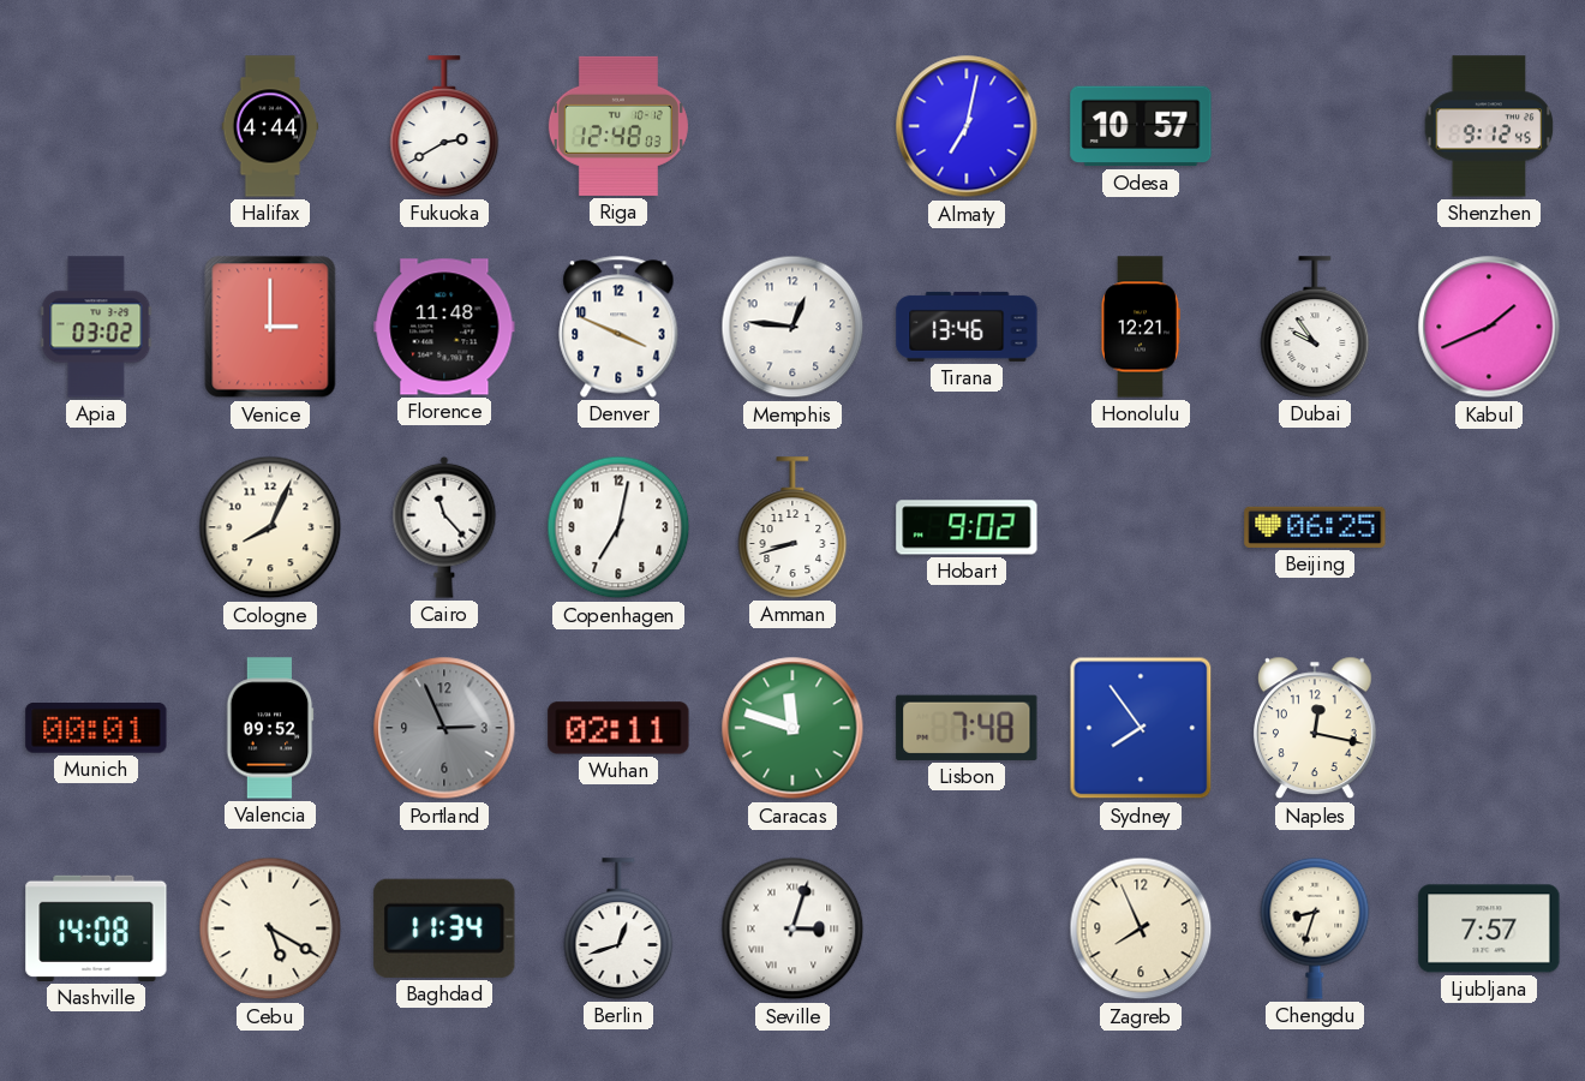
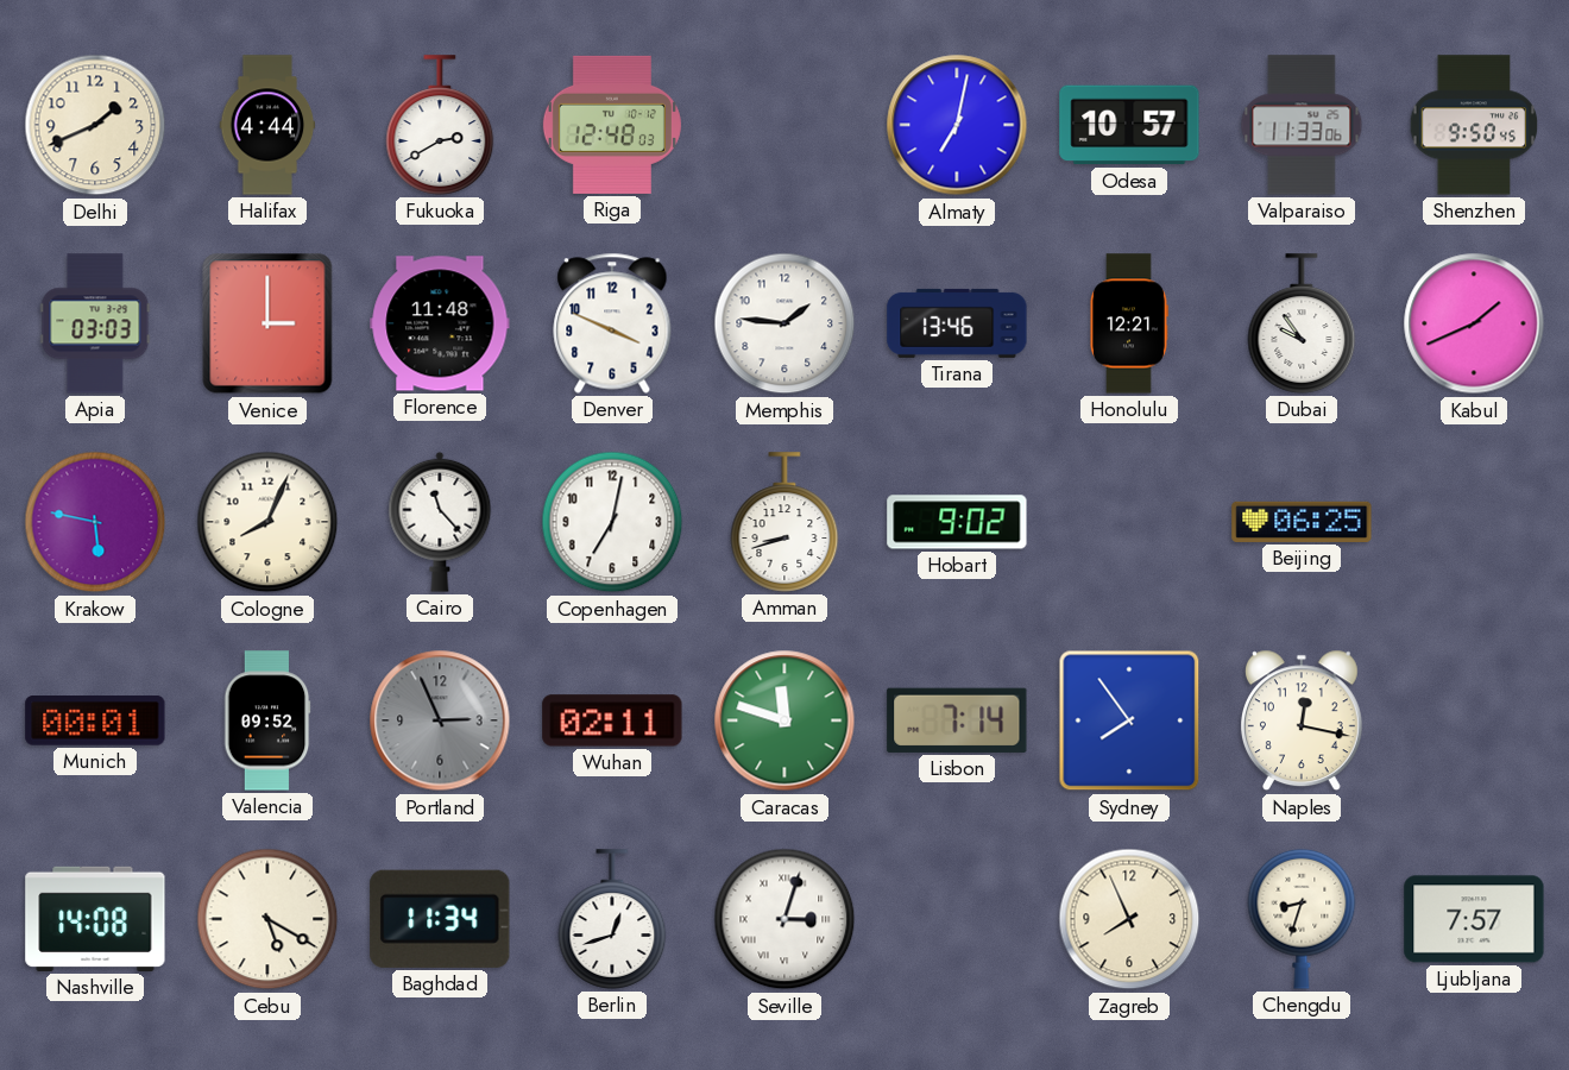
Delhi: none -> 1:41 (95, 125)
Valparaiso: none -> 11:33 (1302, 125)
Shenzhen: 9:12 -> 9:50 (1474, 125)
Apia: 03:02 -> 03:03 (95, 323)
Memphis: 12:46 -> 1:46 (784, 323)
Krakow: none -> 5:47 (95, 522)
Lisbon: 7:48 -> 7:14 (957, 720)
